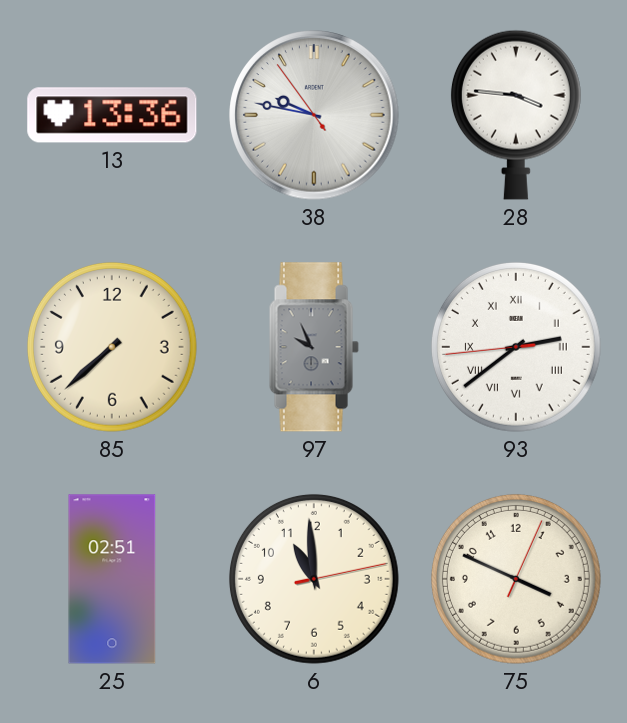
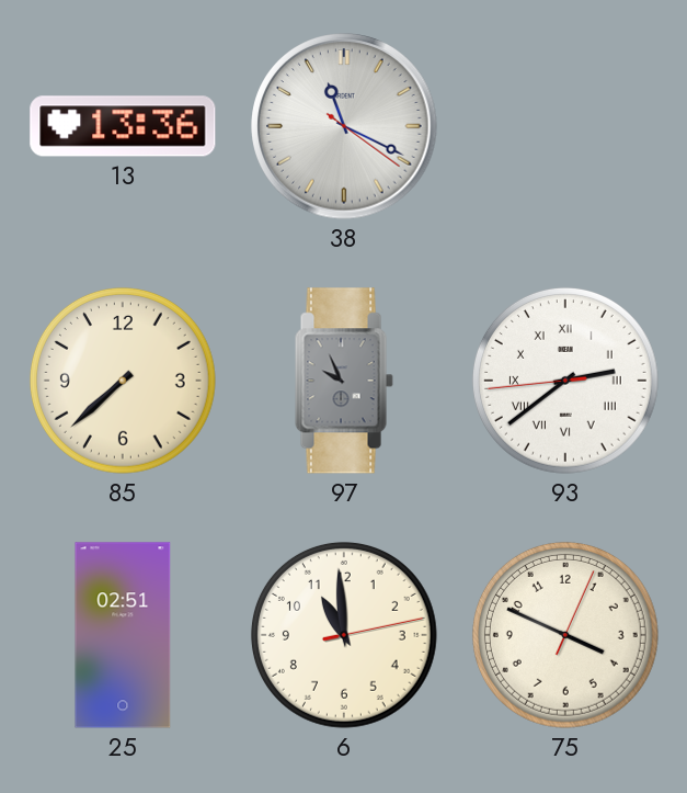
38: 9:46 -> 11:19 (344, 126)
28: 3:46 -> none (516, 115)
